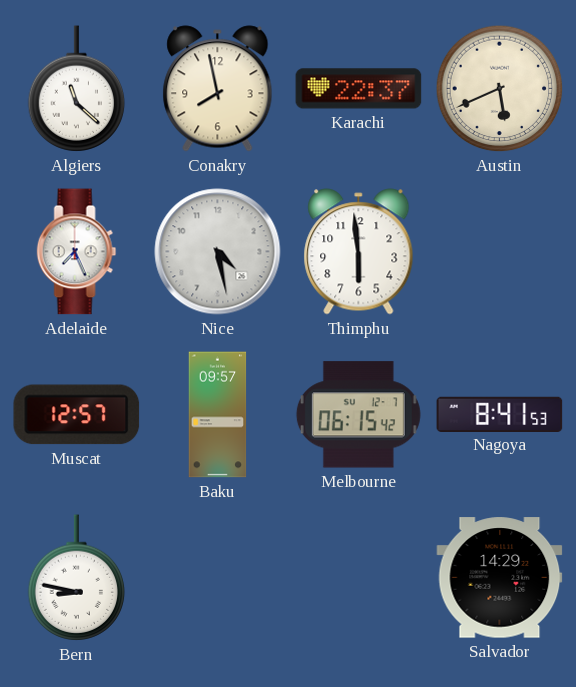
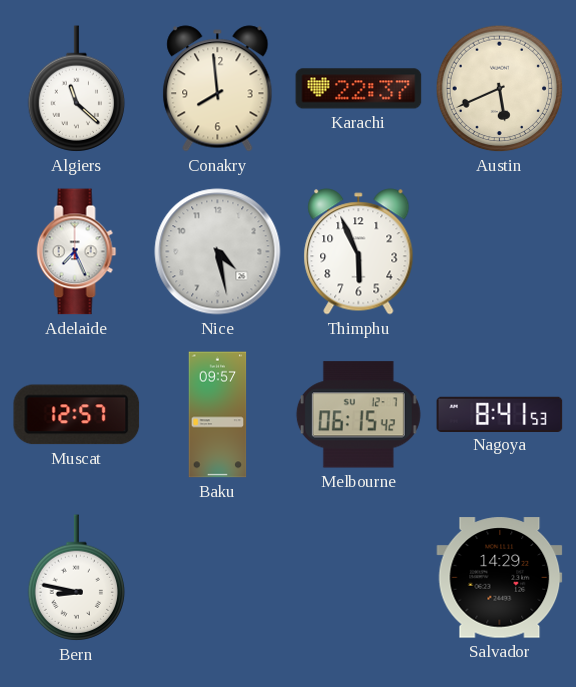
Conakry: 7:58 -> 7:59 (218, 89)
Thimphu: 5:59 -> 5:56 (359, 252)
